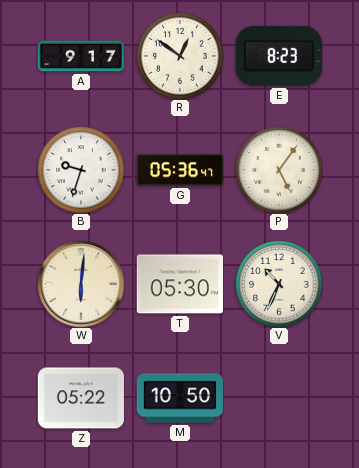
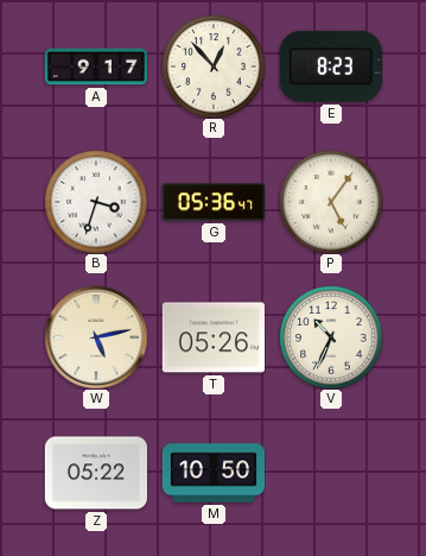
R: 12:51 -> 12:53 (214, 67)
B: 9:33 -> 3:33 (96, 202)
W: 6:01 -> 5:13 (96, 337)
T: 05:30 -> 05:26 (212, 337)
